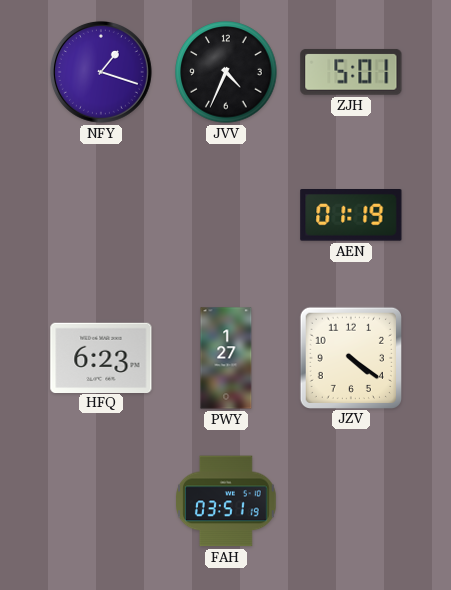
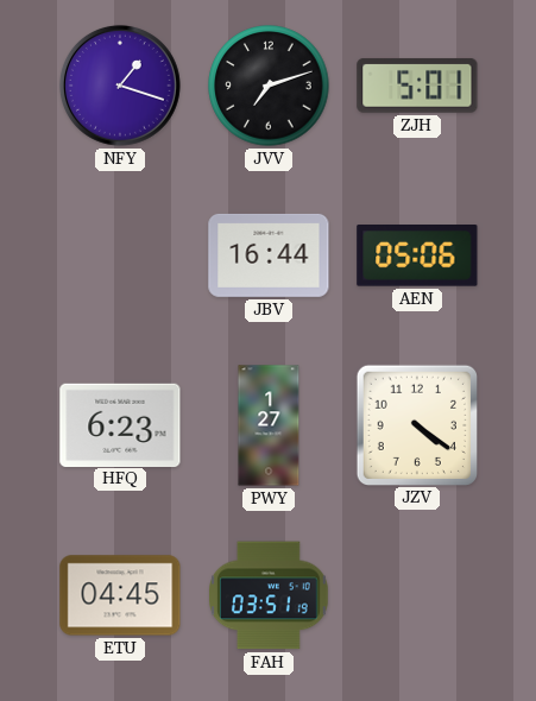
JVV: 4:34 -> 7:12 (269, 86)
JBV: none -> 16:44 (269, 255)
AEN: 01:19 -> 05:06 (417, 257)
ETU: none -> 04:45 (120, 595)
